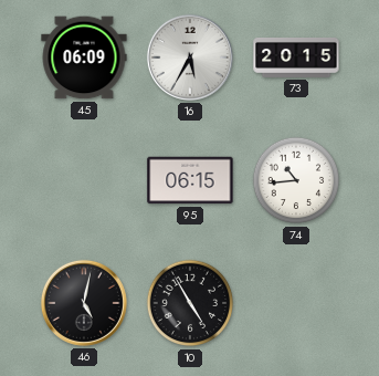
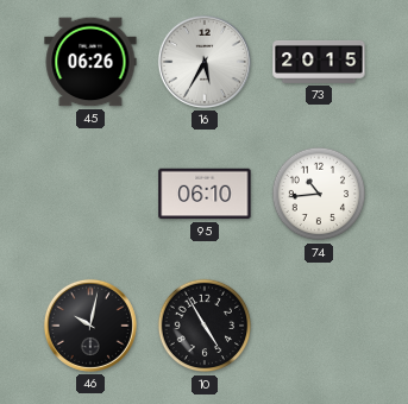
45: 06:09 -> 06:26 (90, 62)
95: 06:15 -> 06:10 (205, 194)
46: 5:02 -> 10:02 (90, 326)
